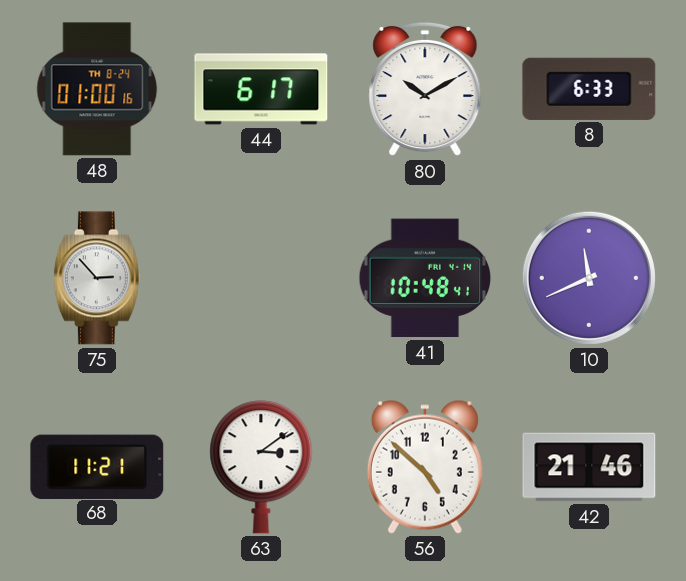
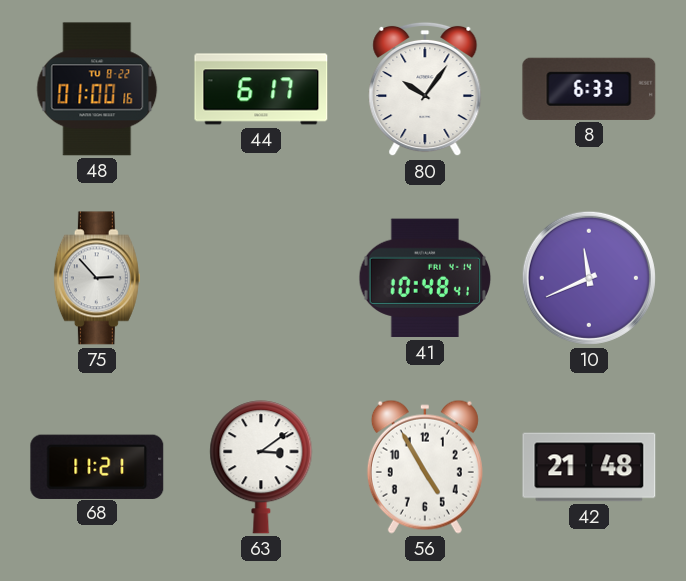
48 date: TH 8-24 -> TU 8-22 (97, 89)
80: 10:10 -> 10:06 (425, 89)
56: 4:52 -> 4:55 (425, 467)
42: 21:46 -> 21:48 (589, 467)
